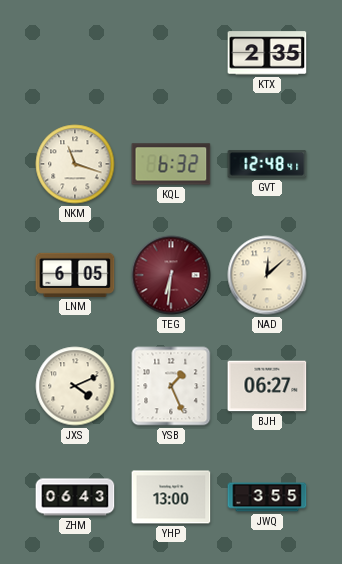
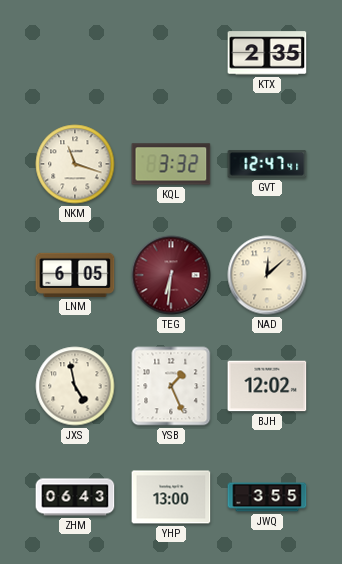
KQL: 6:32 -> 3:32 (171, 164)
GVT: 12:48 -> 12:47 (267, 164)
JXS: 4:11 -> 4:58 (75, 386)
BJH: 06:27 -> 12:02 (267, 386)
